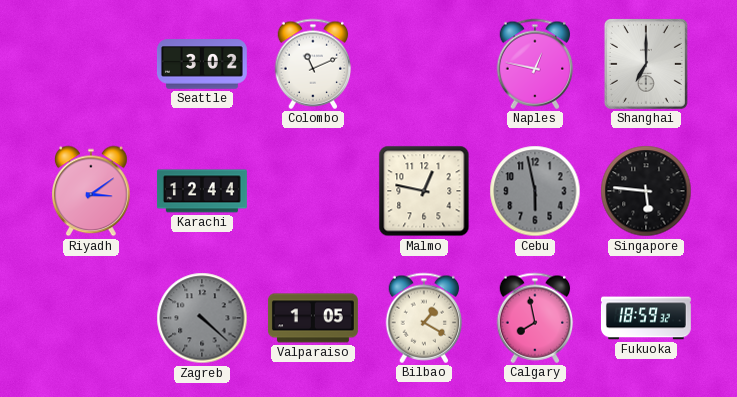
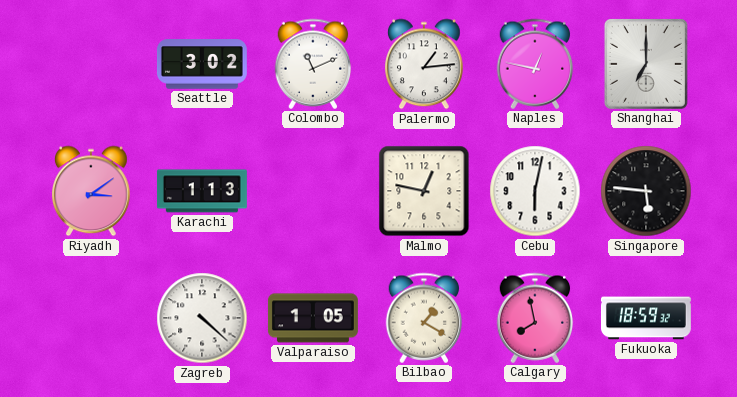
Palermo: none -> 1:14 (425, 64)
Karachi: 12:44 -> 1:13 (202, 191)
Cebu: 5:58 -> 6:02 (535, 191)
Cebu dial: grey -> white (535, 191)
Zagreb dial: grey -> white (202, 318)
